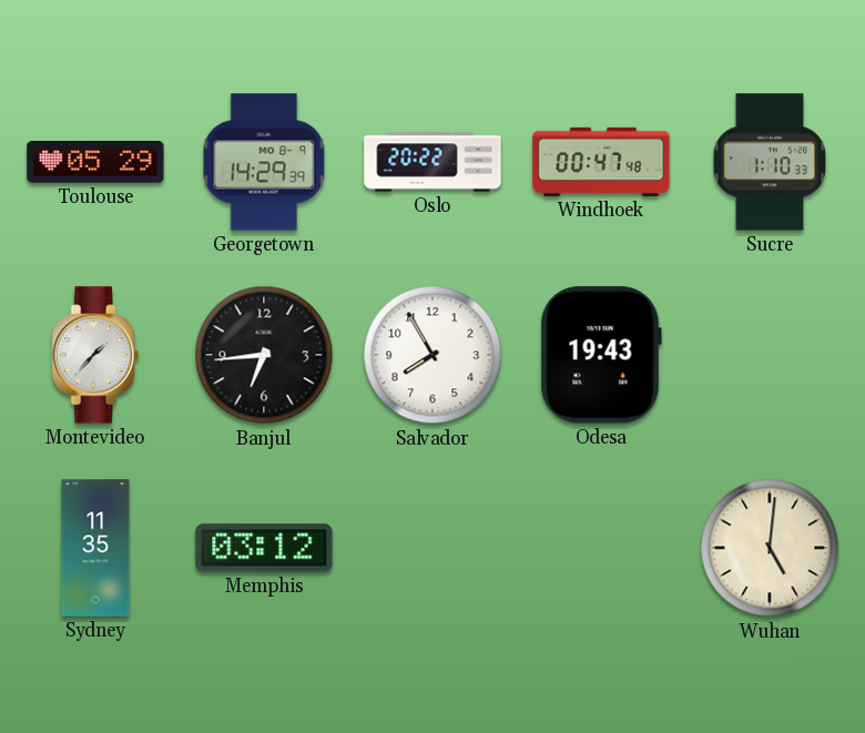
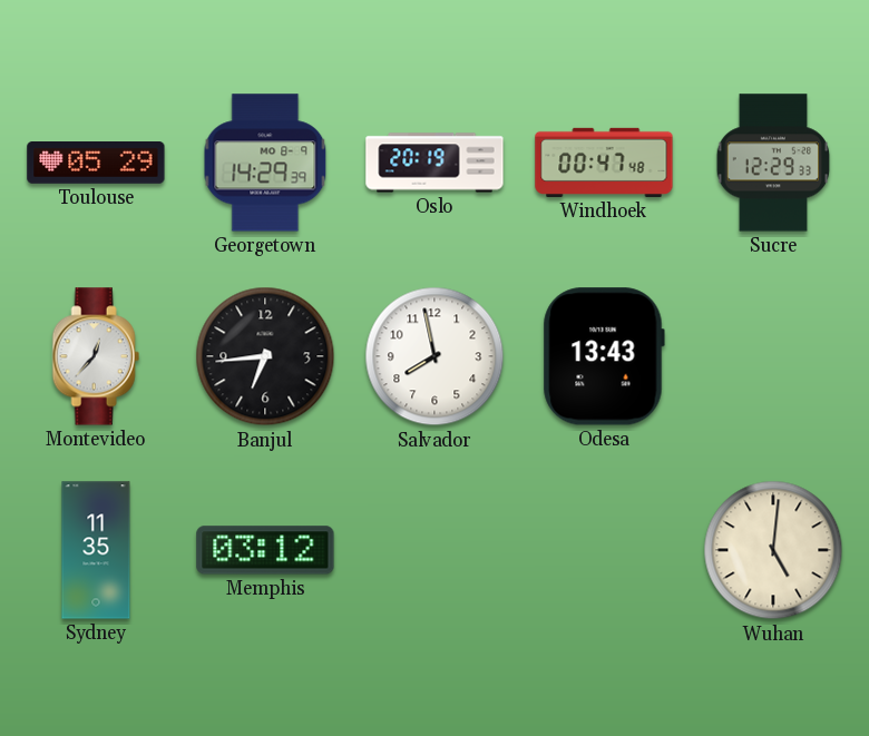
Oslo: 20:22 -> 20:19 (434, 163)
Sucre: 1:10 -> 12:29 (773, 163)
Montevideo: 1:37 -> 12:37 (96, 356)
Salvador: 7:55 -> 7:58 (434, 356)
Odesa: 19:43 -> 13:43 (604, 356)
